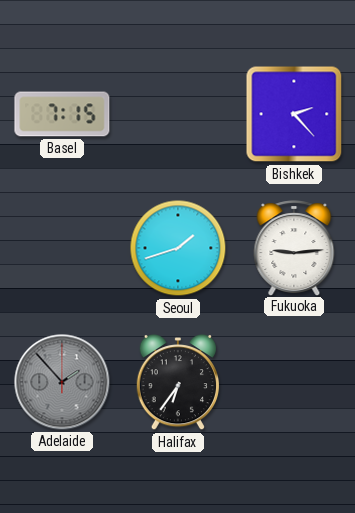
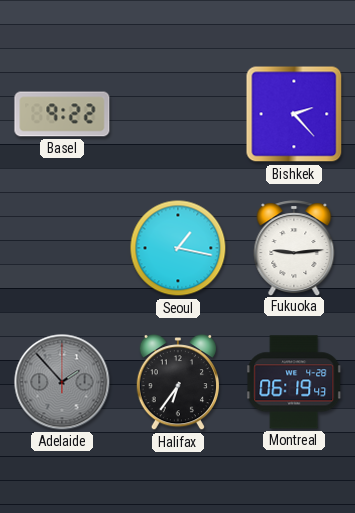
Basel: 7:15 -> 9:22 (62, 114)
Seoul: 1:42 -> 1:17 (178, 248)
Montreal: none -> 06:19 (295, 382)
